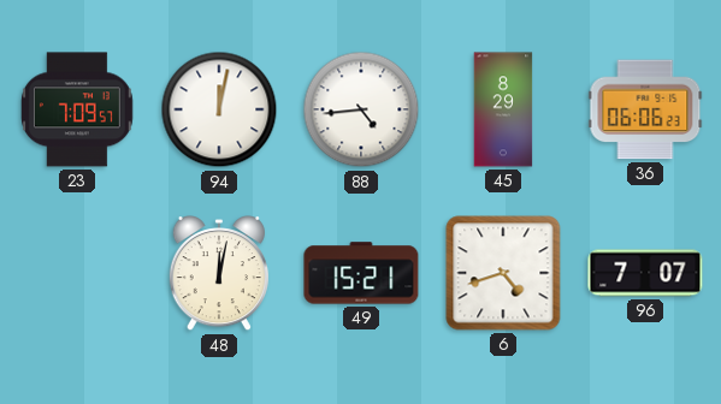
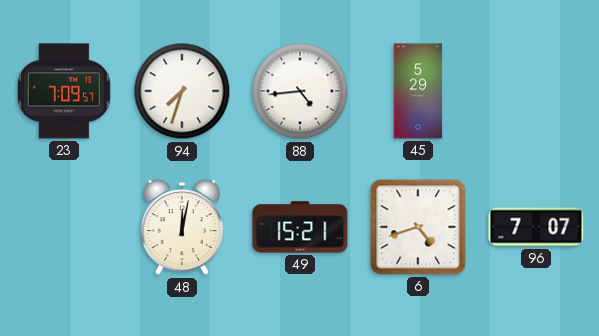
94: 12:02 -> 7:33 (182, 91)
45: 8:29 -> 5:29 (418, 91)
36: 06:06 -> none (645, 109)
